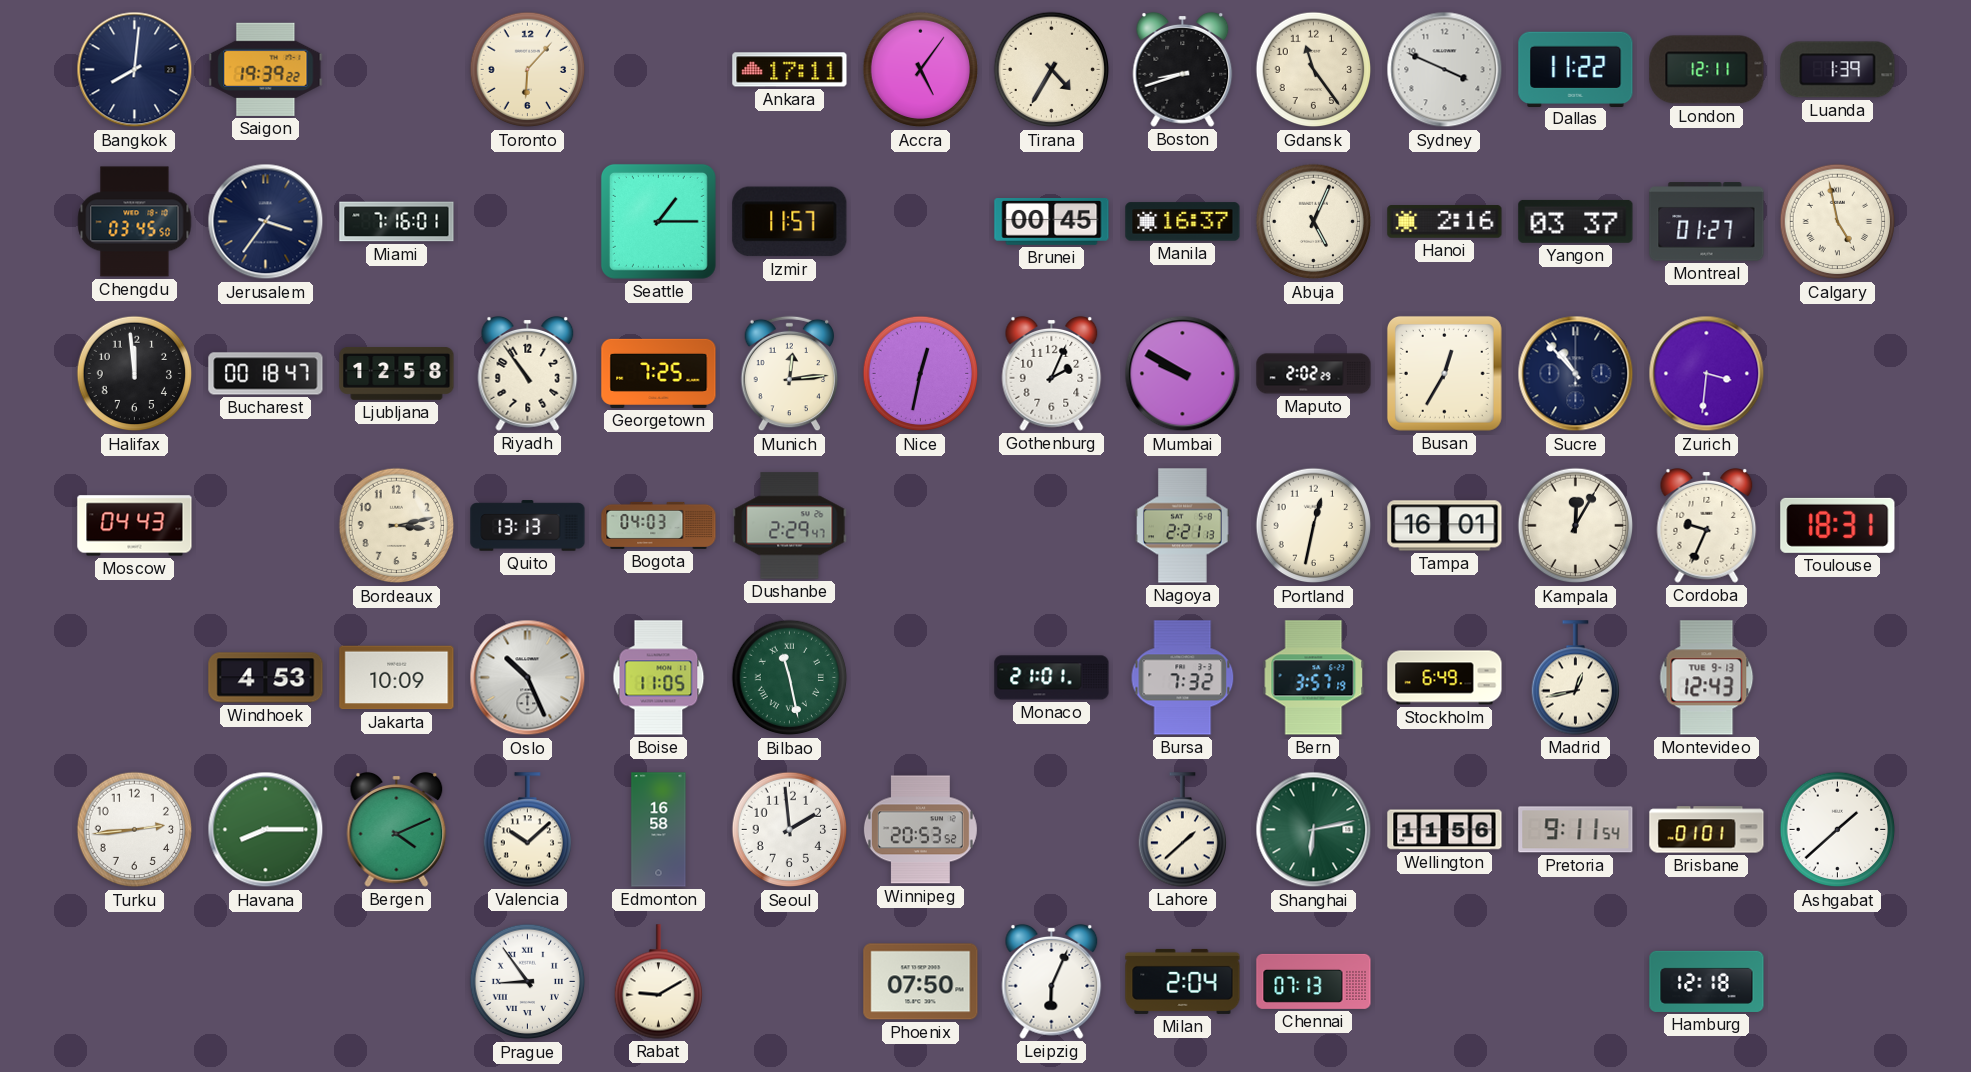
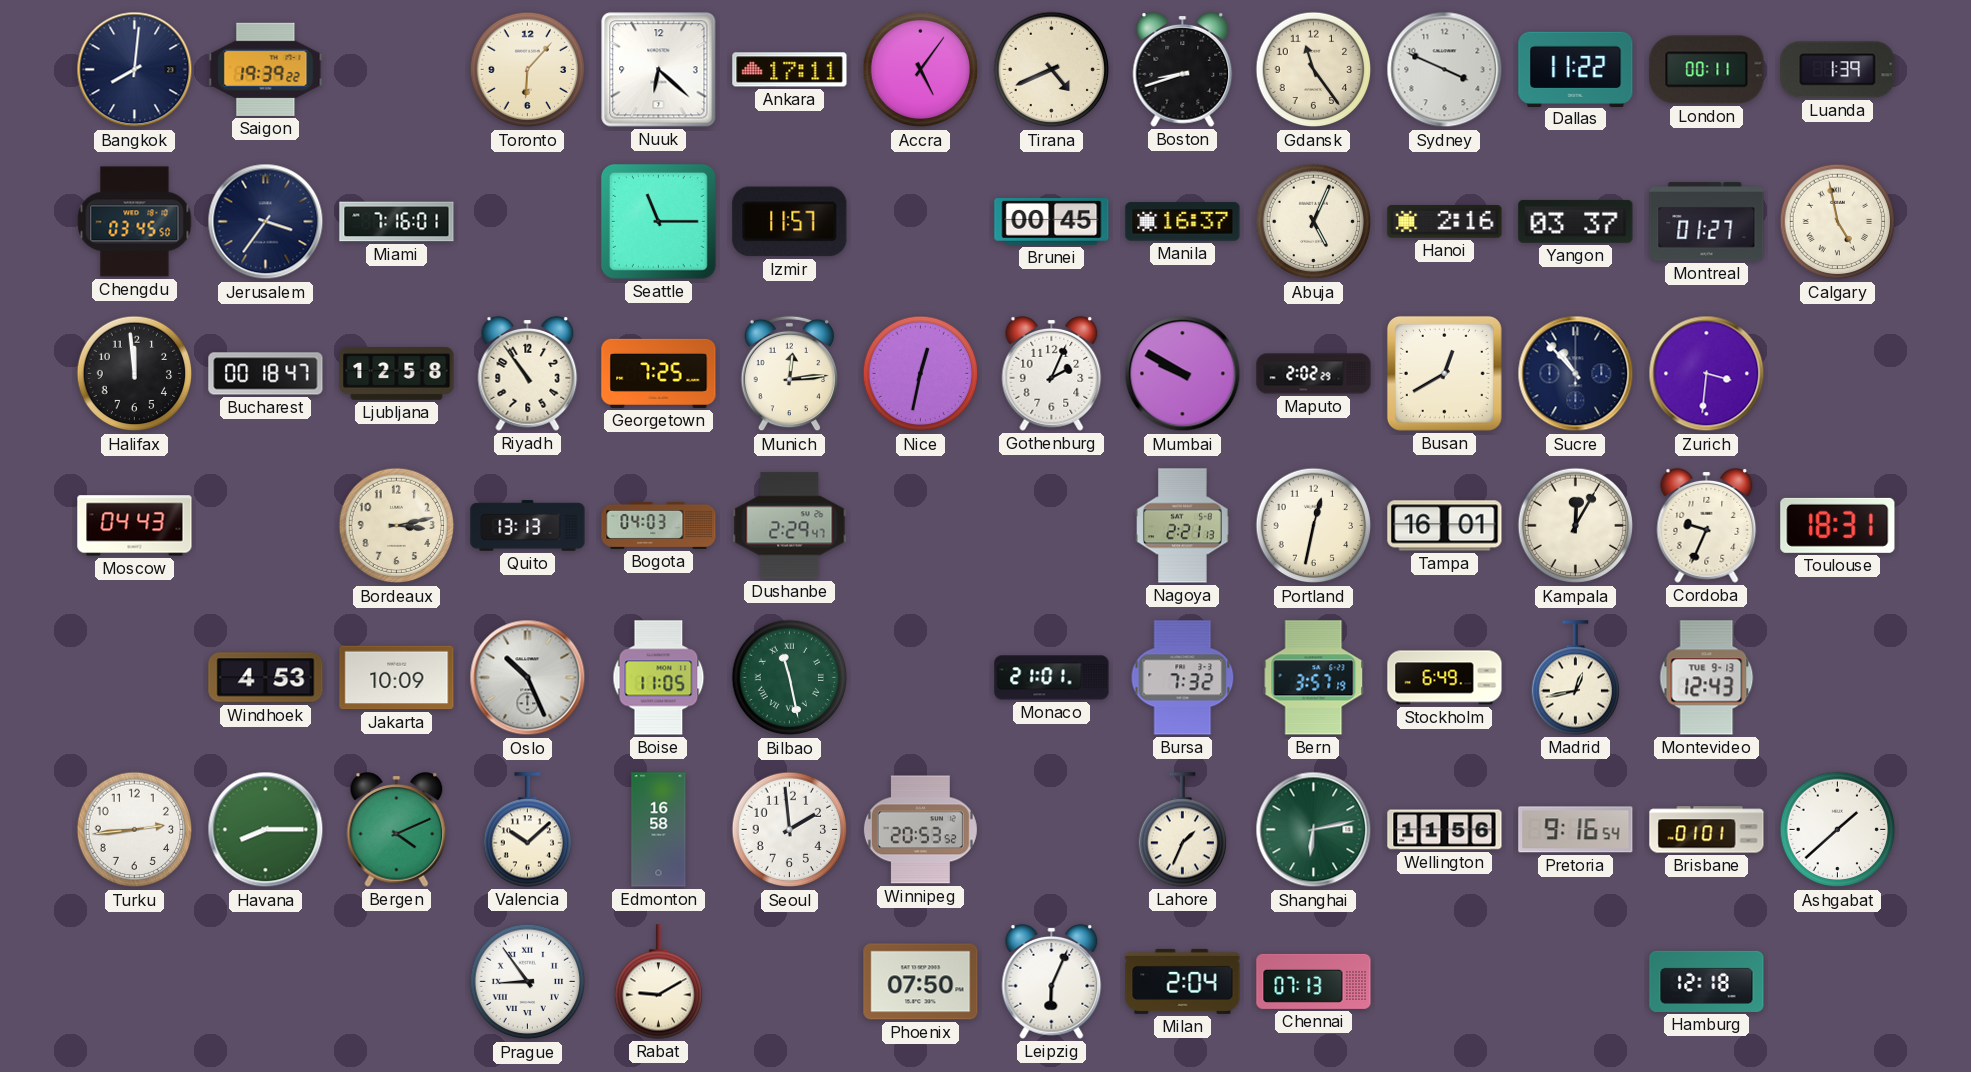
Nuuk: none -> 6:22 (659, 70)
Tirana: 4:35 -> 4:41 (1052, 70)
London: 12:11 -> 00:11 (1707, 70)
Seattle: 1:15 -> 11:15 (658, 221)
Busan: 12:35 -> 12:40 (1444, 373)
Lahore: 1:38 -> 1:34 (1182, 830)
Pretoria: 9:11 -> 9:16 (1576, 830)
